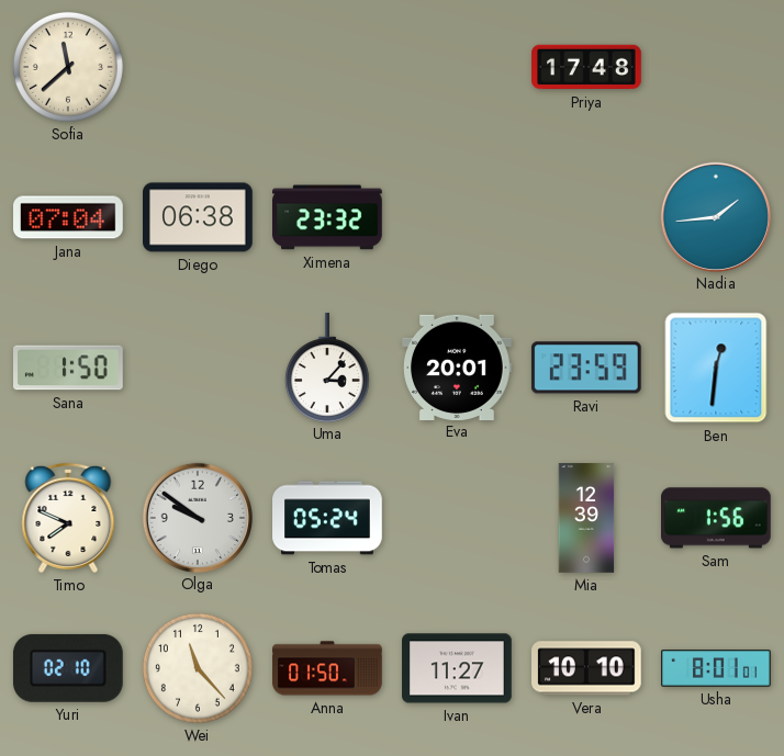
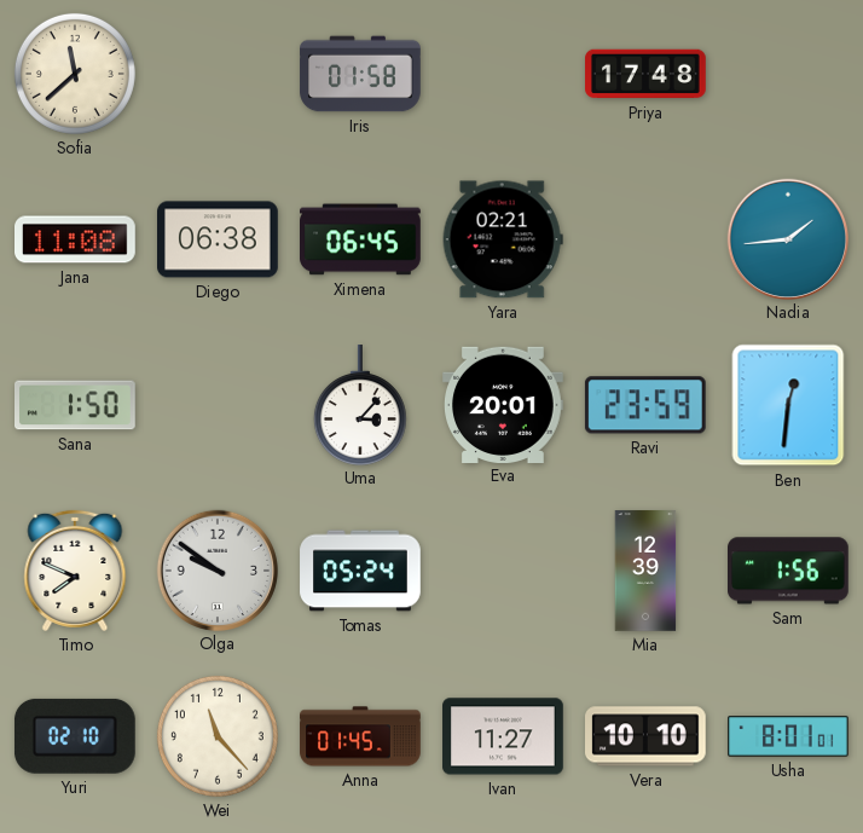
Iris: none -> 01:58 (360, 74)
Jana: 07:04 -> 11:08 (76, 239)
Ximena: 23:32 -> 06:45 (361, 239)
Yara: none -> 02:21 (503, 239)
Anna: 01:50 -> 01:45 (360, 736)
